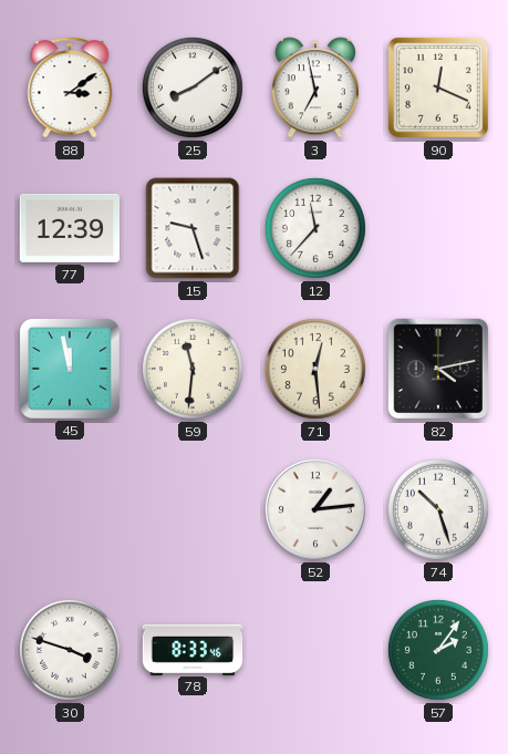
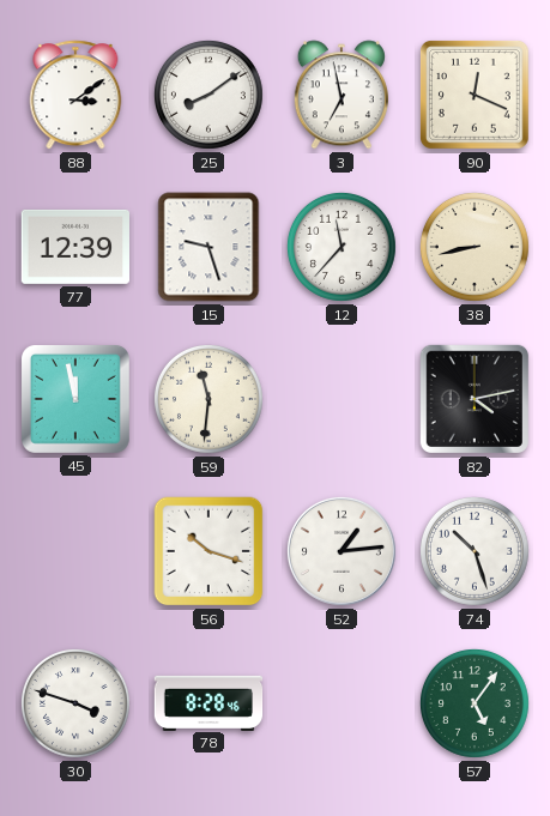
38: none -> 8:43 (475, 247)
71: 12:29 -> none (315, 369)
56: none -> 10:18 (208, 551)
78: 8:33 -> 8:28 (208, 702)
57: 2:06 -> 5:06 (475, 703)
